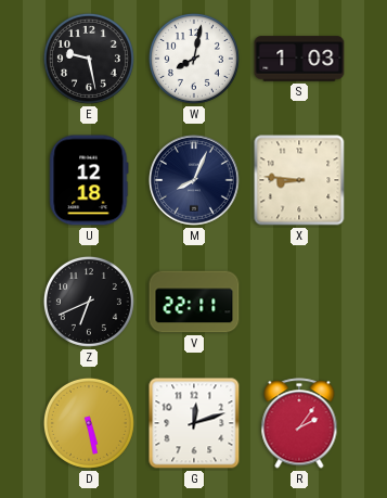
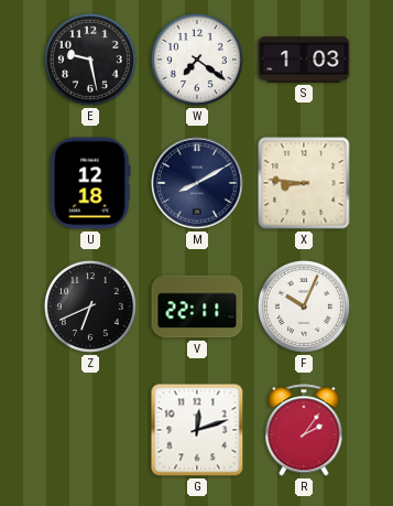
W: 8:02 -> 7:21 (197, 60)
M: 8:04 -> 8:10 (198, 184)
F: none -> 10:04 (304, 306)
D: 5:28 -> none (89, 423)
